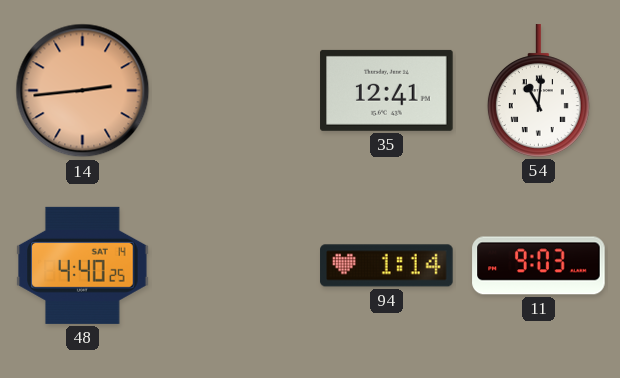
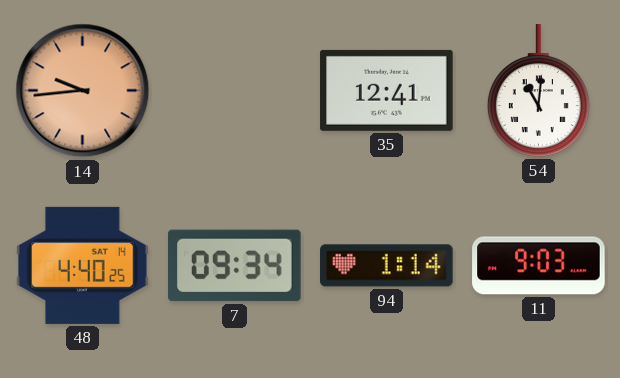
14: 2:44 -> 9:44 (83, 91)
7: none -> 09:34 (235, 266)
